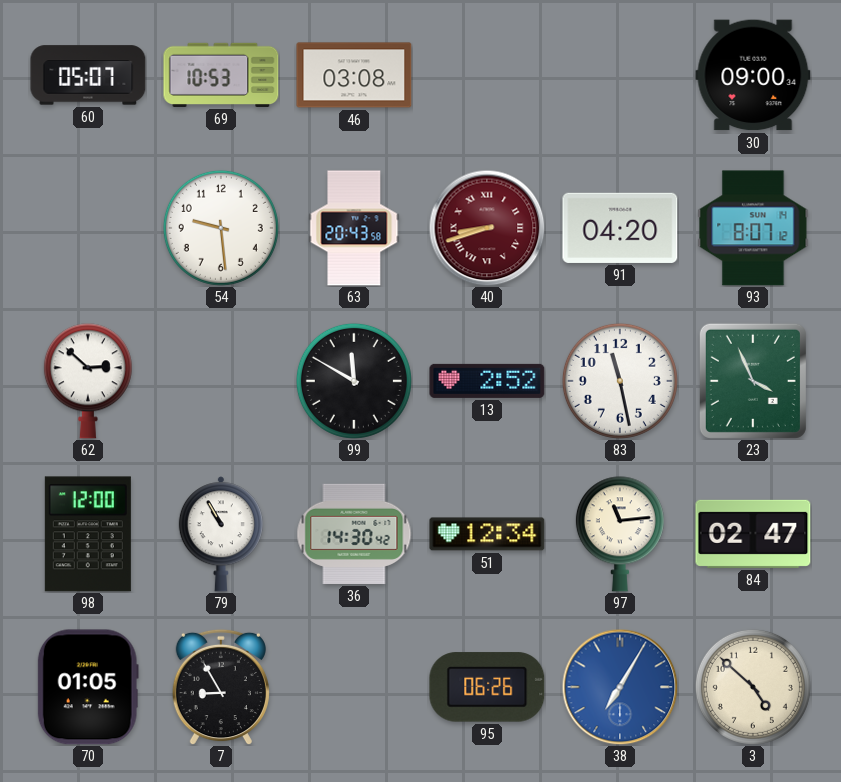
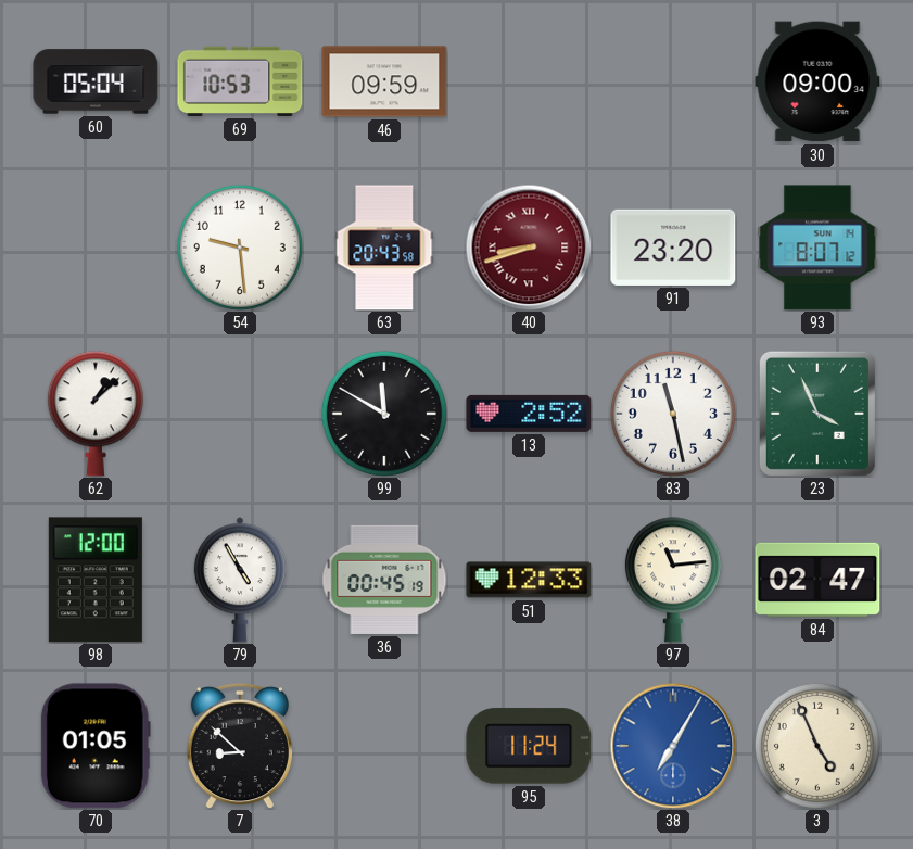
60: 05:07 -> 05:04 (96, 81)
46: 03:08 -> 09:59 (384, 81)
91: 04:20 -> 23:20 (673, 248)
62: 2:52 -> 1:08 (96, 414)
79: 10:55 -> 4:55 (240, 580)
36: 14:30 -> 00:45 (384, 580)
51: 12:34 -> 12:33 (529, 580)
7: 8:55 -> 8:52 (240, 746)
95: 06:26 -> 11:24 (529, 746)
3: 4:52 -> 4:56 (817, 746)
